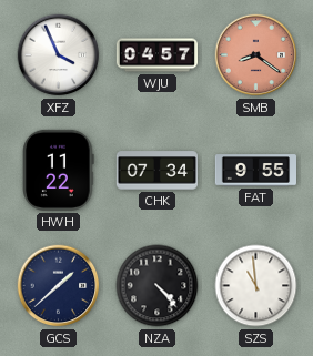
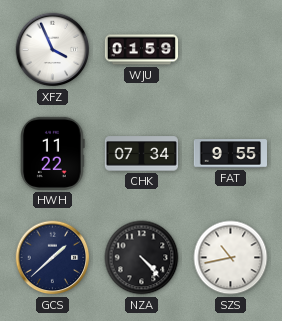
WJU: 04:57 -> 01:59 (141, 50)
SMB: 8:21 -> none (256, 55)
SZS: 10:59 -> 10:43 (231, 258)
